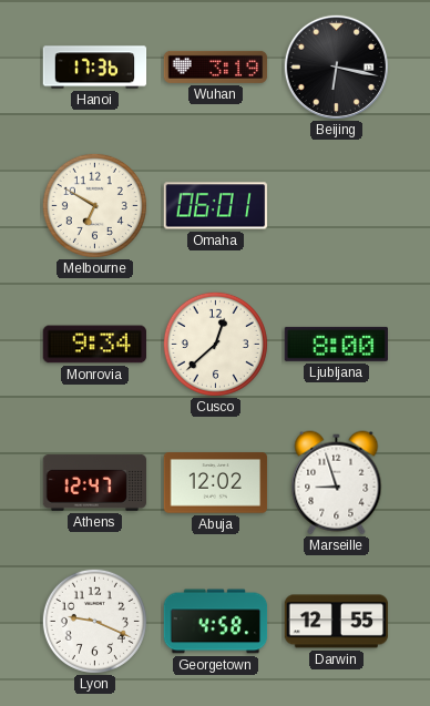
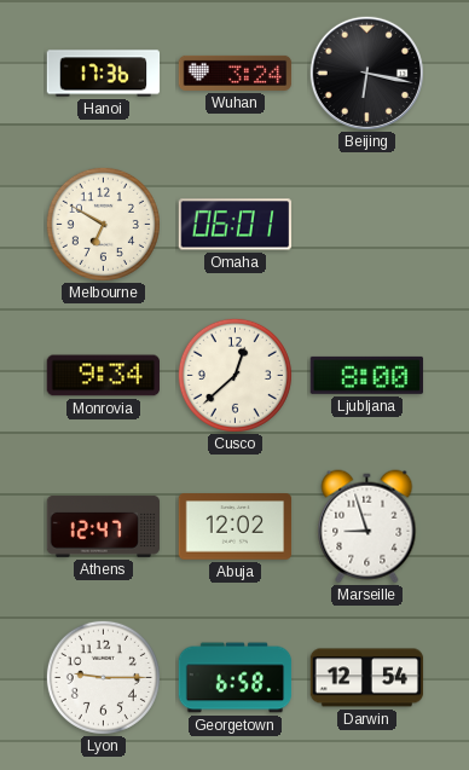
Wuhan: 3:19 -> 3:24 (236, 73)
Lyon: 9:19 -> 9:15 (103, 677)
Georgetown: 4:58 -> 6:58 (236, 678)
Darwin: 12:55 -> 12:54 (367, 678)
